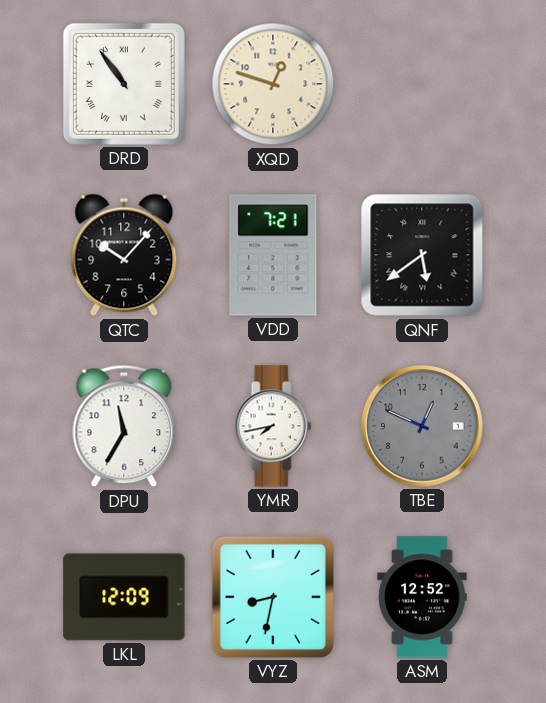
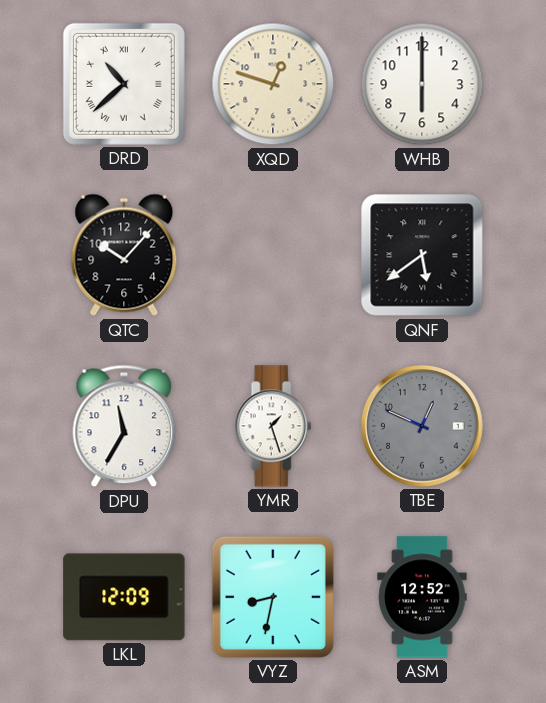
DRD: 10:54 -> 10:38 (124, 84)
WHB: none -> 6:00 (422, 84)
VDD: 7:21 -> none (273, 255)
YMR: 7:43 -> 1:27 (273, 426)
